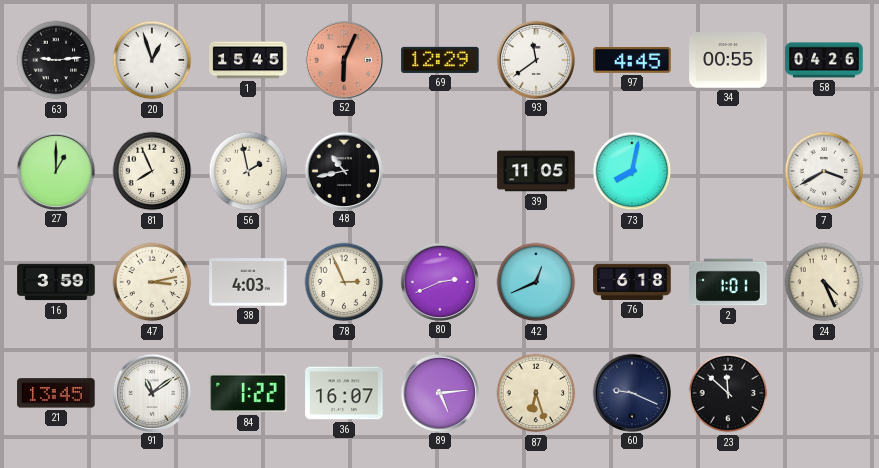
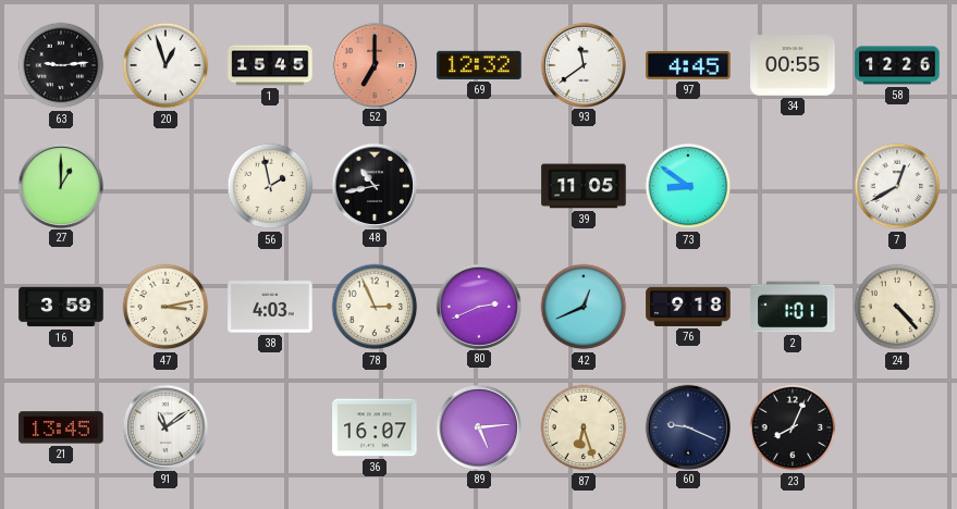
52: 6:04 -> 7:00 (373, 64)
69: 12:29 -> 12:32 (479, 65)
58: 04:26 -> 12:26 (897, 65)
81: 7:56 -> none (152, 171)
73: 8:02 -> 8:51 (688, 186)
7: 3:40 -> 12:40 (897, 186)
76: 6:18 -> 9:18 (688, 307)
24: 4:26 -> 4:23 (897, 307)
84: 1:22 -> none (248, 393)
23: 11:52 -> 8:04 (793, 427)
